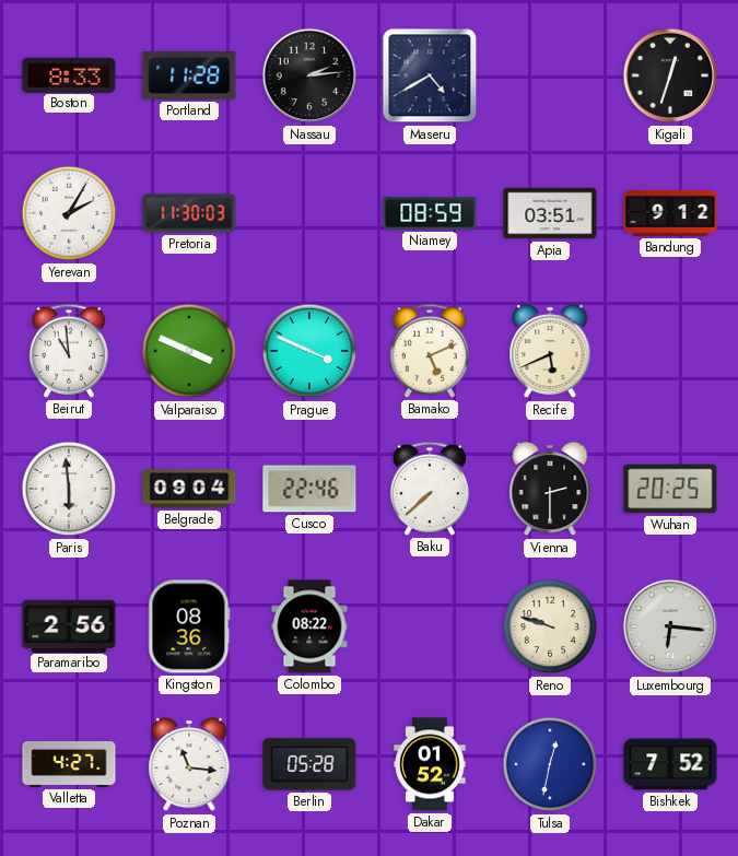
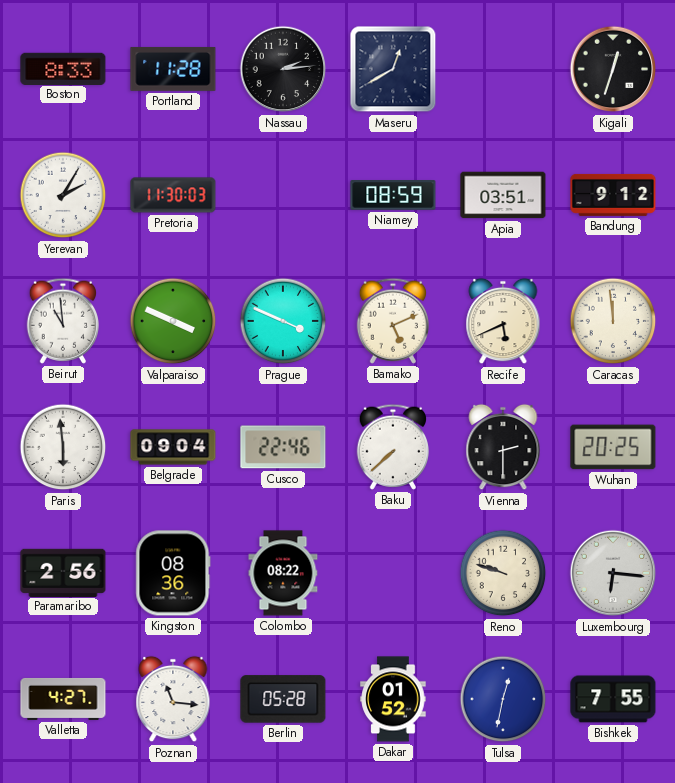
Maseru: 4:40 -> 12:40 (393, 69)
Caracas: none -> 11:59 (613, 321)
Bishkek: 7:52 -> 7:55 (613, 699)
